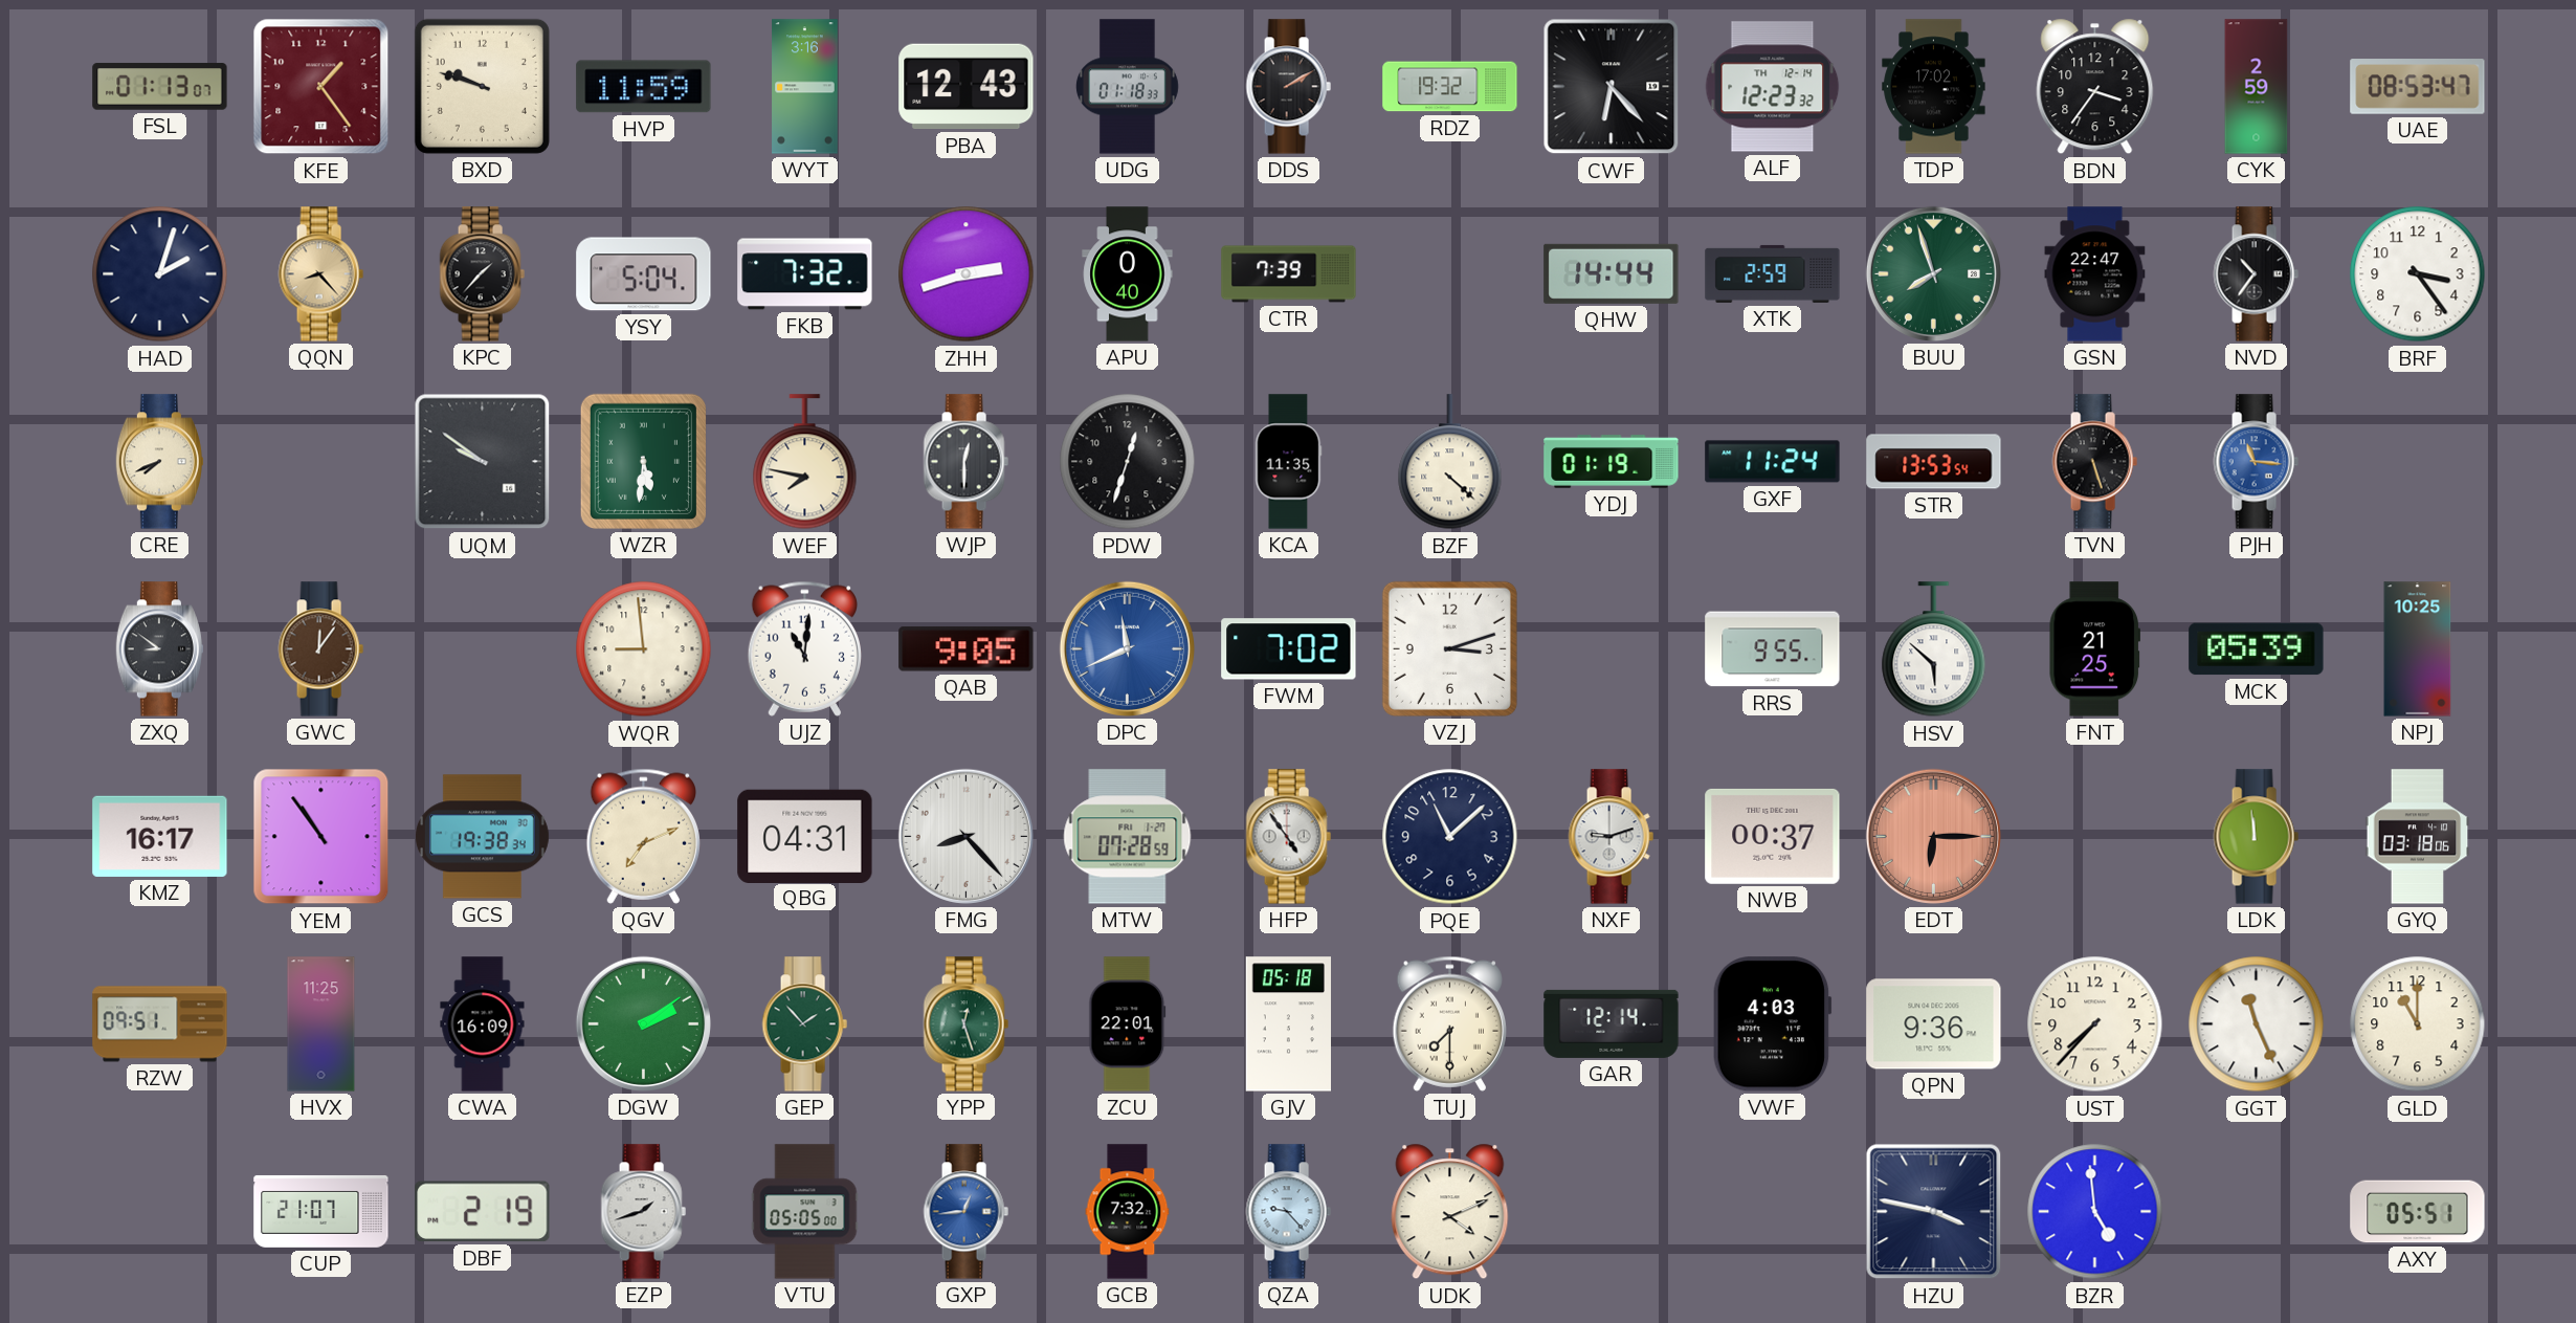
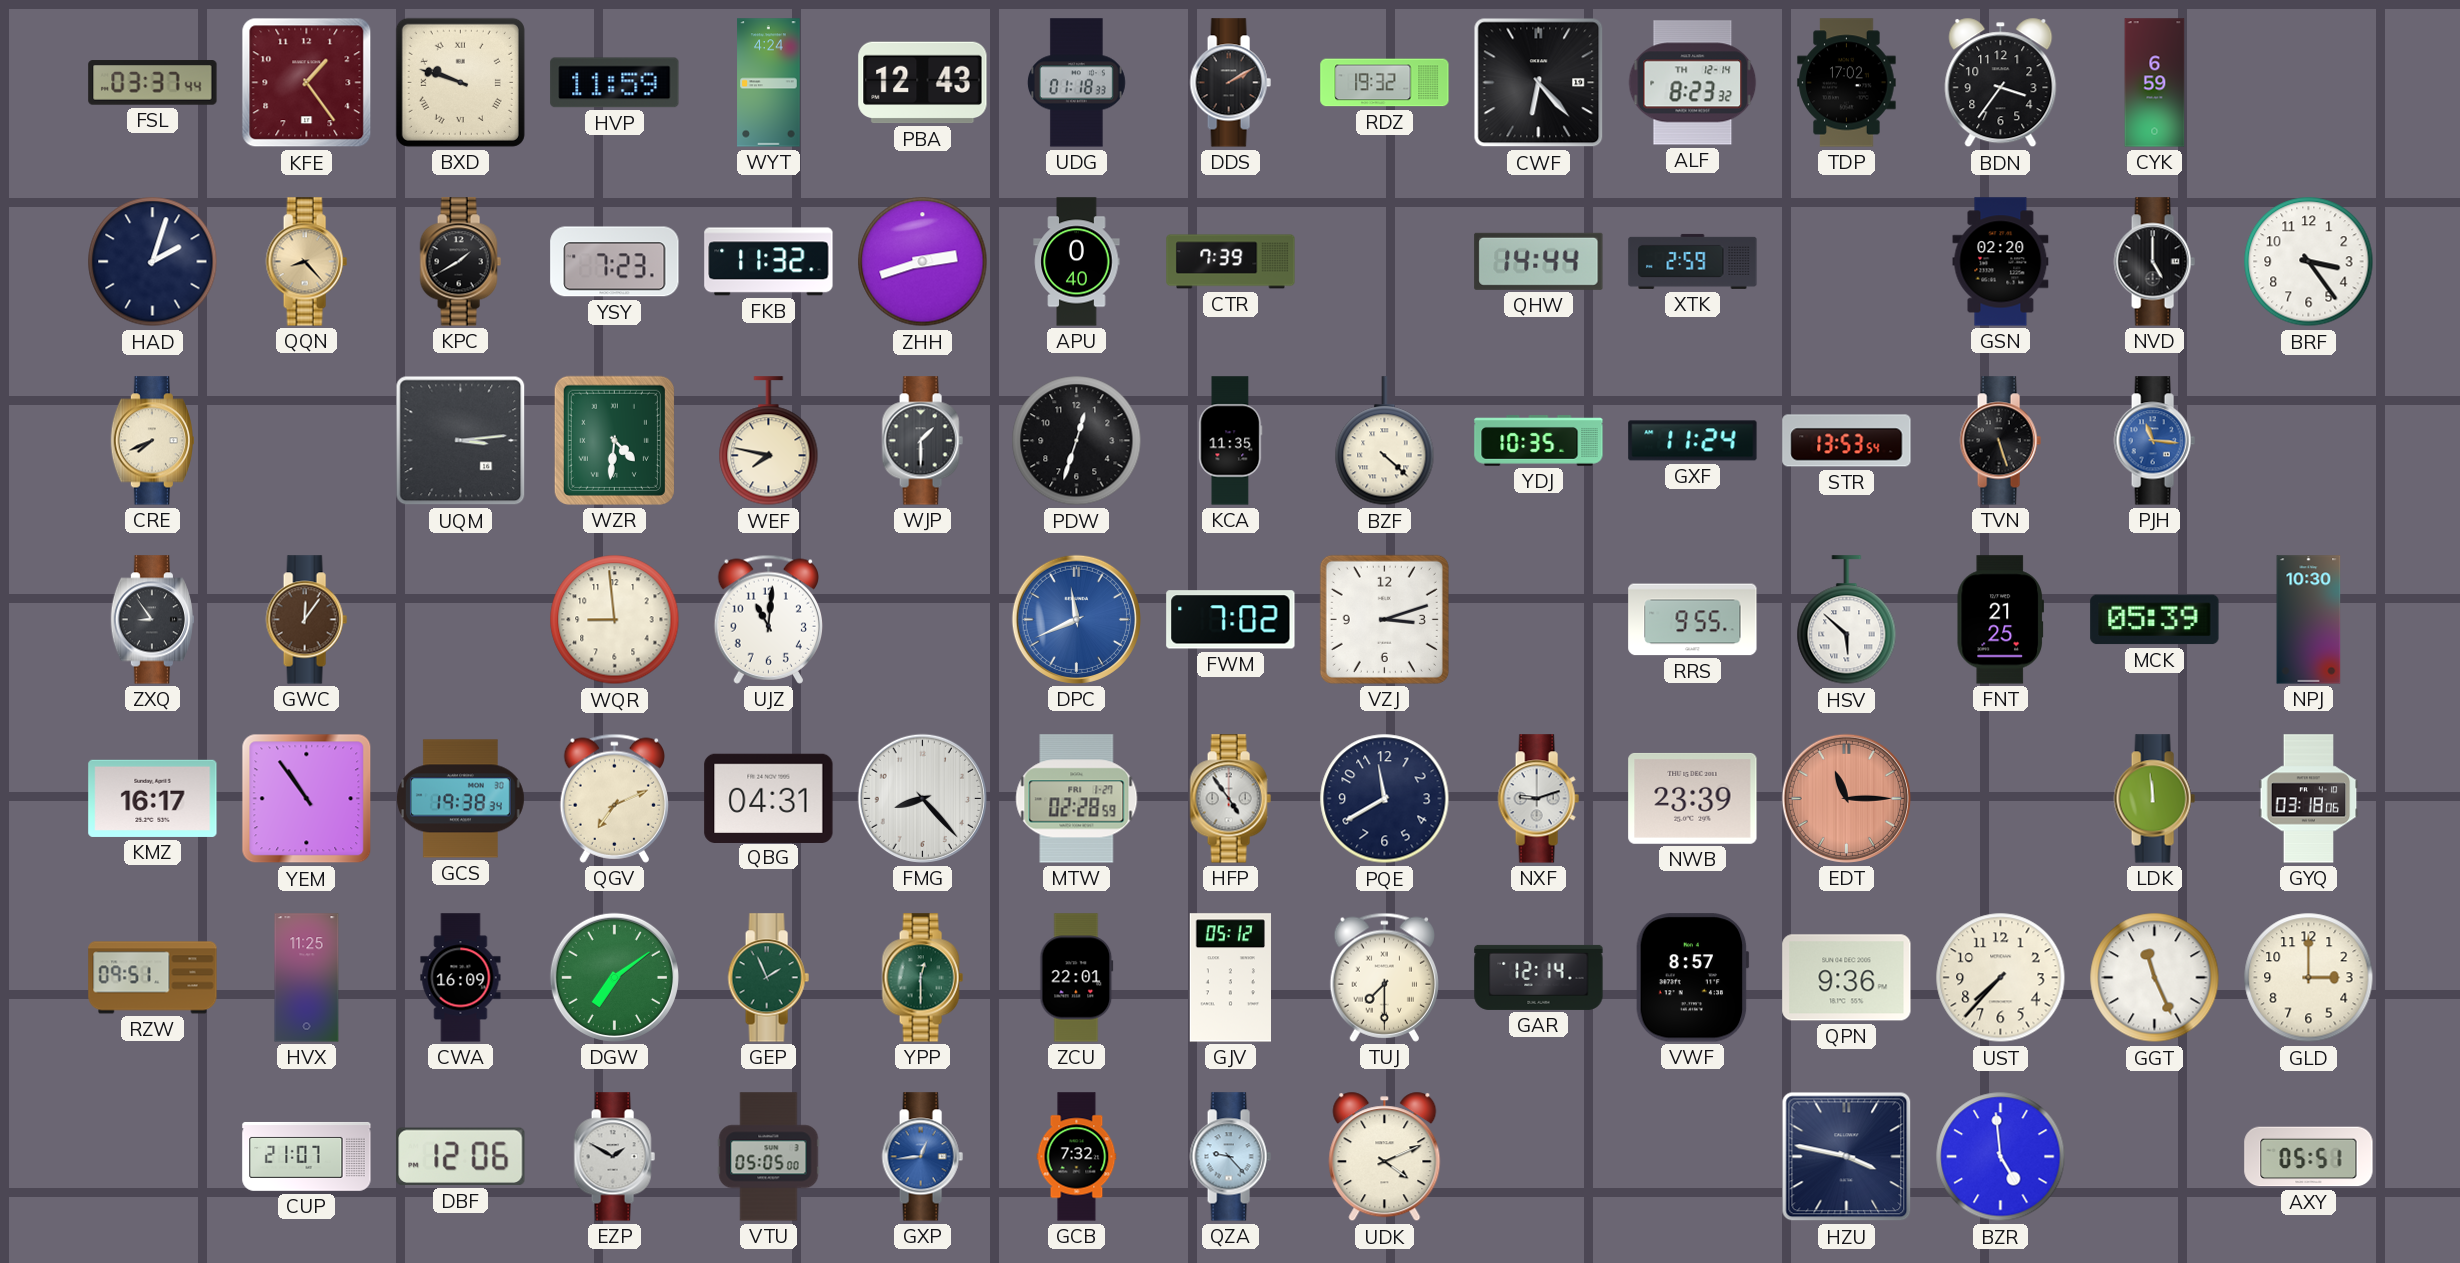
FSL: 01:13 -> 03:37 (153, 83)
BXD numerals: Arabic -> Roman (460, 82)
WYT: 3:16 -> 4:24 (769, 83)
ALF: 12:23 -> 8:23 (1693, 83)
CYK: 2:59 -> 6:59 (2155, 83)
UAE: 08:53 -> none (2418, 87)
KPC: 1:37 -> 1:40 (460, 262)
YSY: 5:04 -> 7:23 (615, 262)
FKB: 7:32 -> 11:32 (769, 262)
BUU: 7:57 -> none (1933, 273)
GSN: 22:47 -> 02:20 (2001, 262)
NVD: 10:36 -> 5:00 (2154, 262)
UQM: 9:51 -> 3:14 (461, 441)
WZR: 5:31 -> 4:31 (614, 440)
WJP: 12:30 -> 1:30 (922, 441)
YDJ: 01:19 -> 10:35 (1539, 441)
ZXQ: 8:51 -> 8:54 (152, 620)
QAB: 9:05 -> none (967, 649)
NPJ: 10:25 -> 10:30 (2309, 620)
MTW: 07:28 -> 02:28 (1077, 799)
PQE: 11:08 -> 11:40 (1385, 799)
NWB: 00:37 -> 23:39 (1693, 798)
EDT: 6:15 -> 11:15 (1846, 798)
DGW: 2:09 -> 7:09 (614, 977)
GEP: 1:53 -> 1:56 (768, 978)
YPP: 12:27 -> 12:30 (922, 978)
GJV: 05:18 -> 05:12 (1230, 978)
VWF: 4:03 -> 8:57 (1692, 978)
GLD: 11:00 -> 3:00 (2309, 978)
DBF: 2:19 -> 12:06 (461, 1157)
EZP: 1:42 -> 1:50 (614, 1157)
